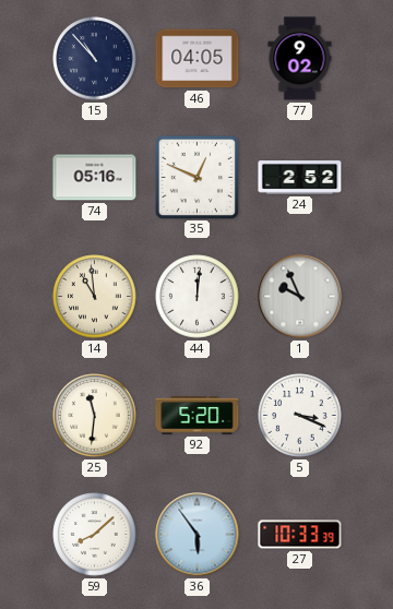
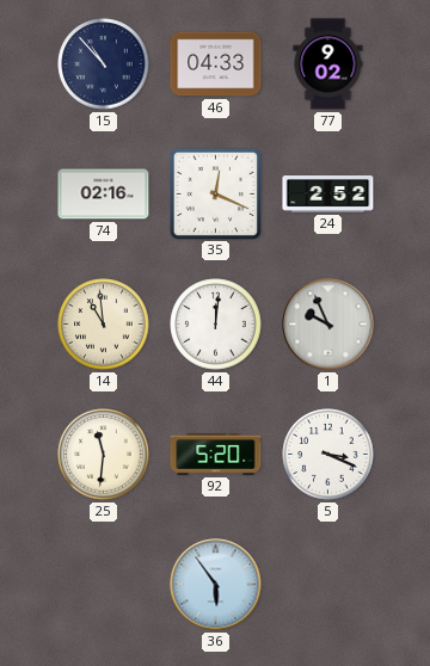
46: 04:05 -> 04:33 (216, 64)
74: 05:16 -> 02:16 (104, 195)
35: 12:49 -> 12:19 (215, 193)
59: 8:08 -> none (95, 535)
27: 10:33 -> none (300, 535)
